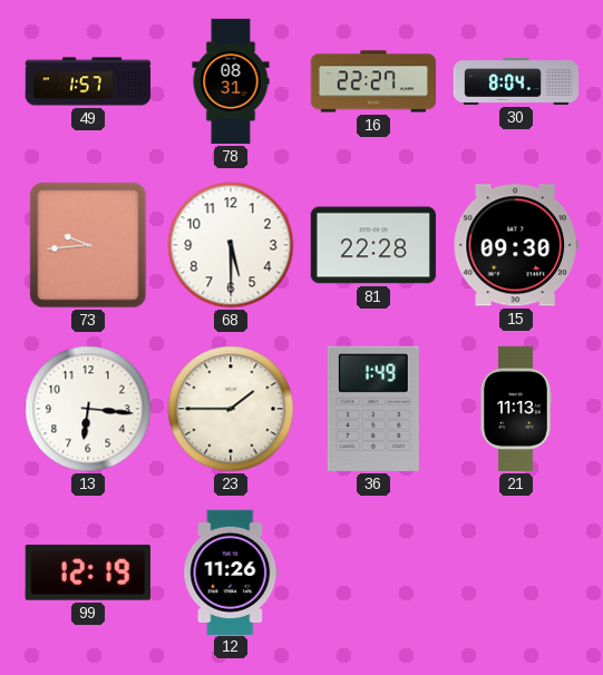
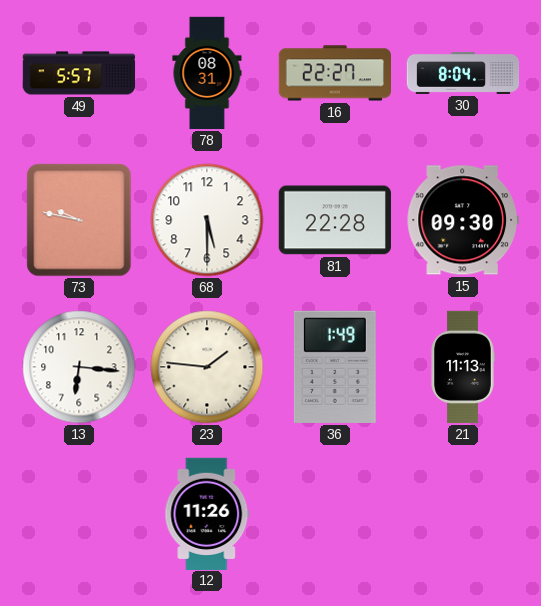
49: 1:57 -> 5:57 (79, 73)
73: 9:44 -> 9:47 (79, 220)
23: 1:45 -> 1:46 (207, 367)
99: 12:19 -> none (88, 574)
